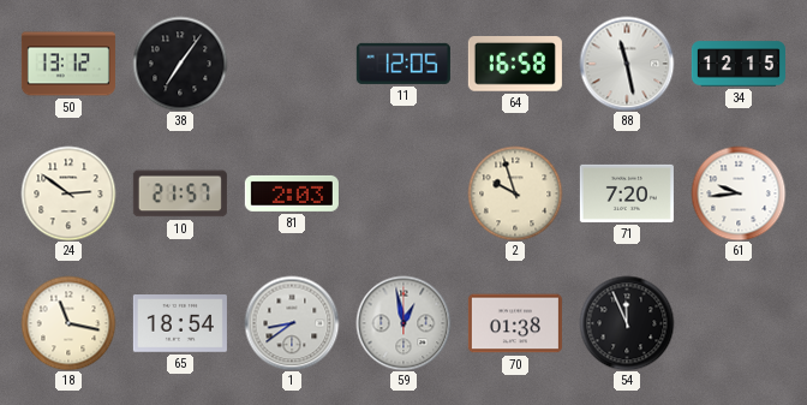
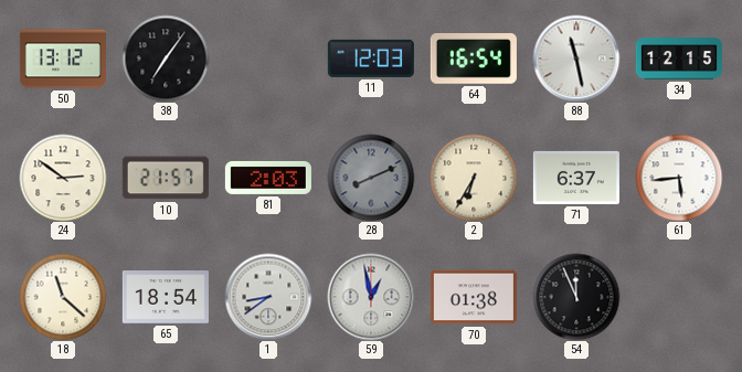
11: 12:05 -> 12:03 (371, 59)
64: 16:58 -> 16:54 (474, 59)
28: none -> 8:11 (371, 178)
2: 9:57 -> 6:35 (474, 178)
71: 7:20 -> 6:37 (576, 178)
61: 9:44 -> 5:44 (679, 178)
18: 11:17 -> 11:22 (63, 297)
